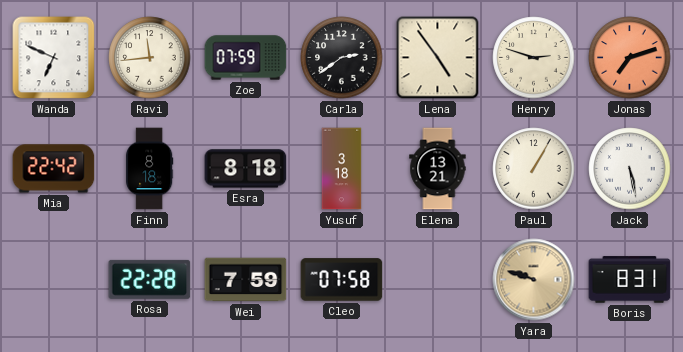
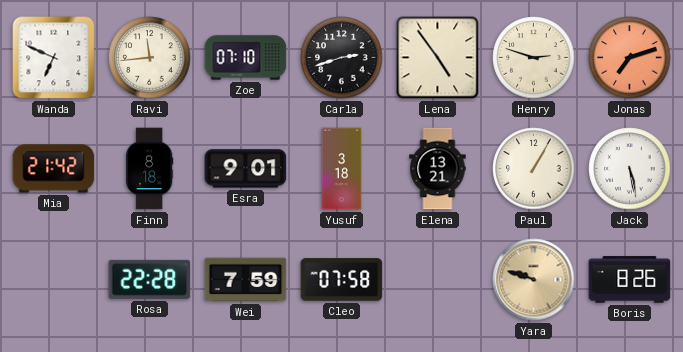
Zoe: 07:59 -> 07:10 (246, 58)
Carla: 2:39 -> 2:42 (342, 58)
Mia: 22:42 -> 21:42 (54, 169)
Esra: 8:18 -> 9:01 (246, 169)
Boris: 8:31 -> 8:26 (630, 280)
